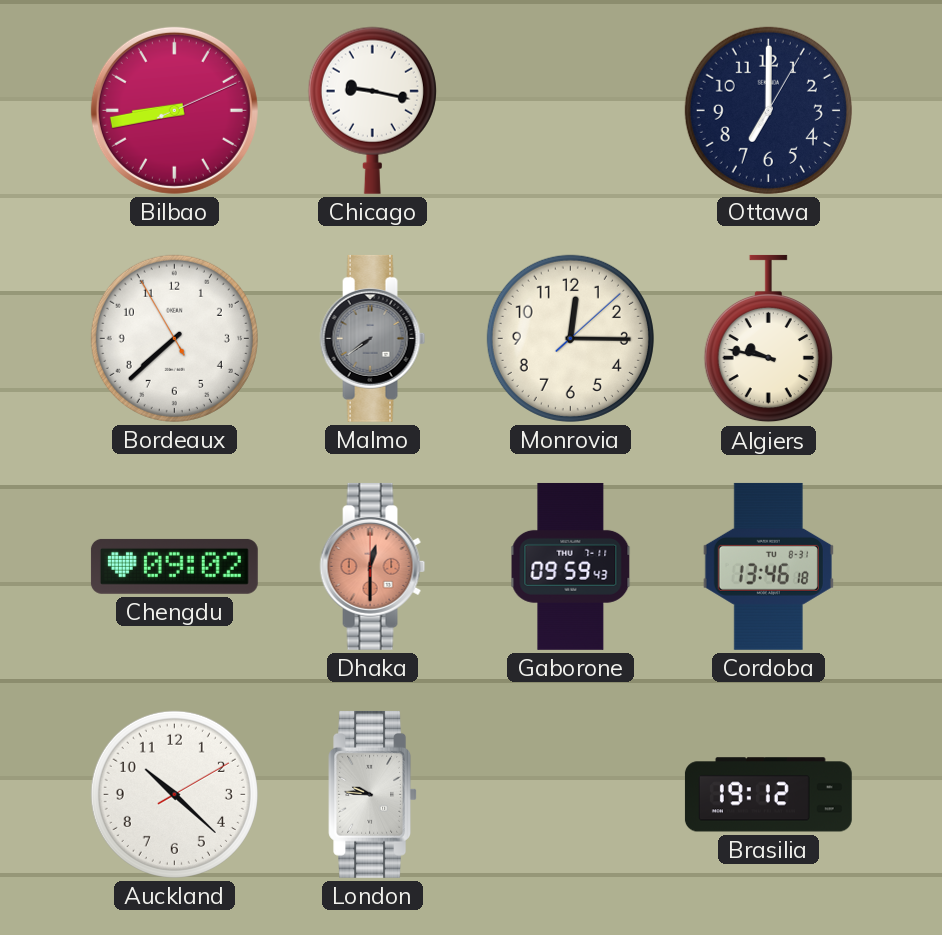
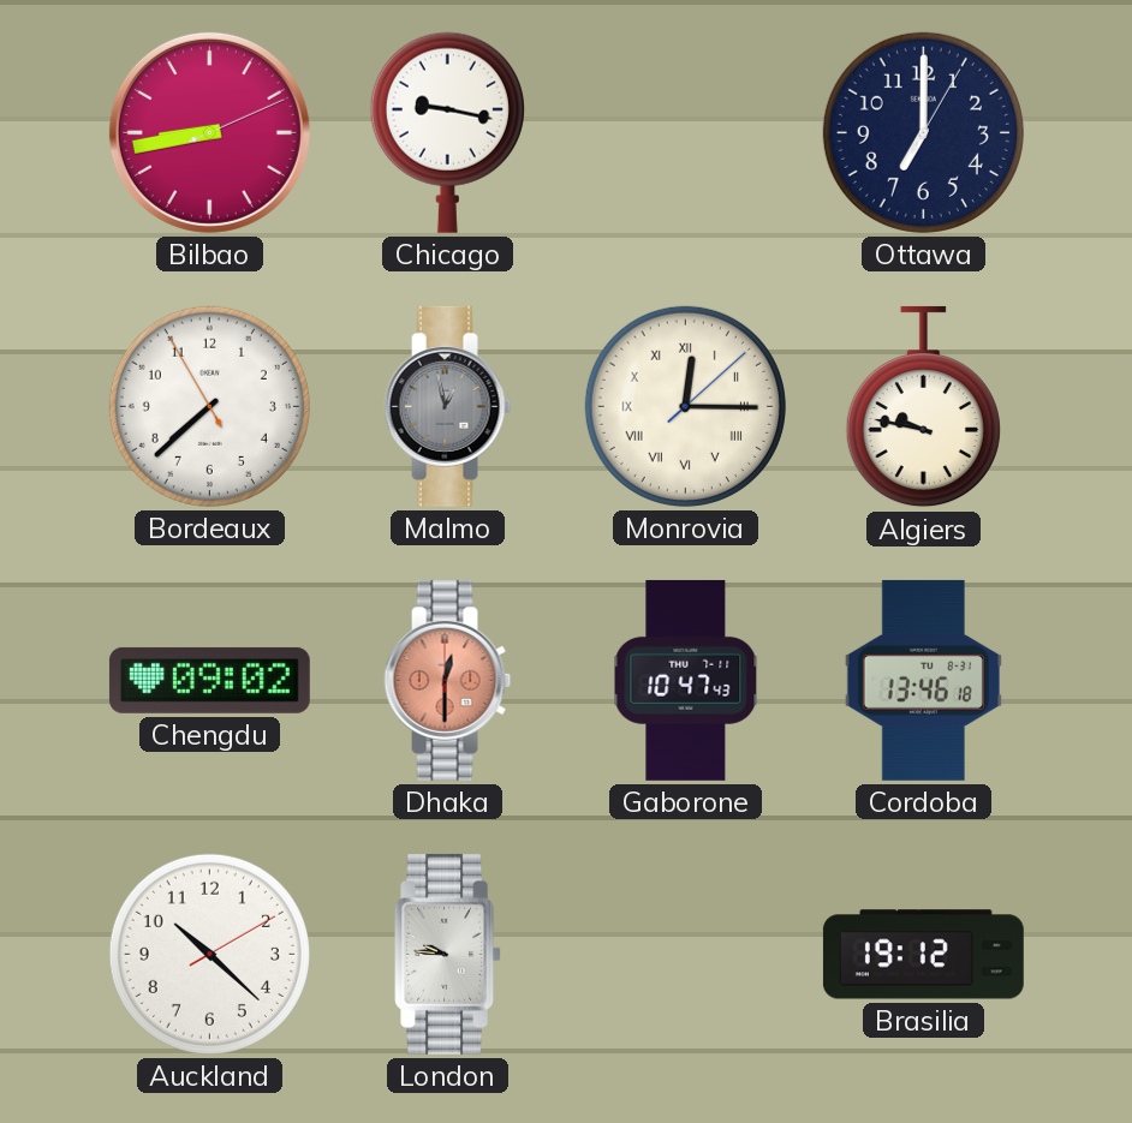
Malmo: 7:39 -> 12:58 (448, 406)
Monrovia numerals: Arabic -> Roman (685, 406)
Gaborone: 09:59 -> 10:47 (686, 680)
